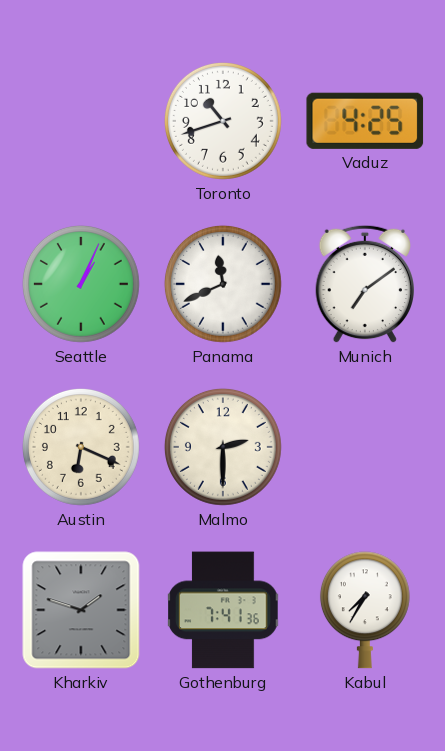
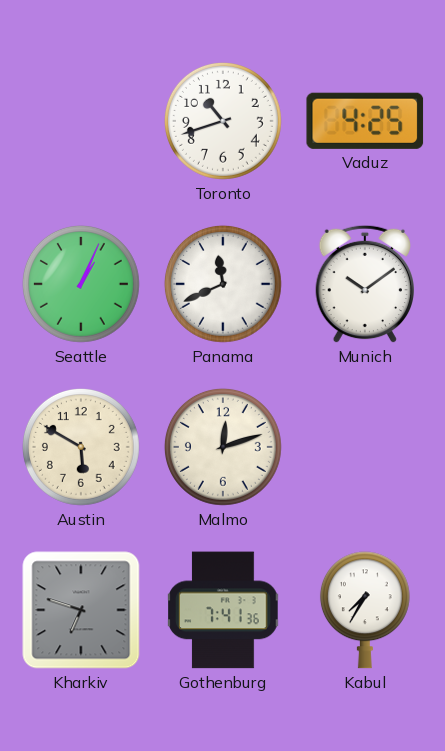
Munich: 7:09 -> 10:09 (364, 284)
Austin: 6:19 -> 5:50 (81, 447)
Malmo: 2:30 -> 12:12 (223, 447)
Kharkiv: 1:48 -> 6:48 (81, 610)
